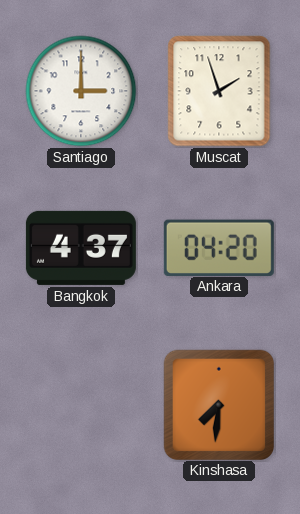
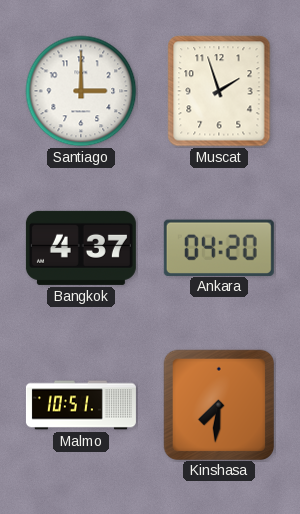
Malmo: none -> 10:51 (81, 405)
